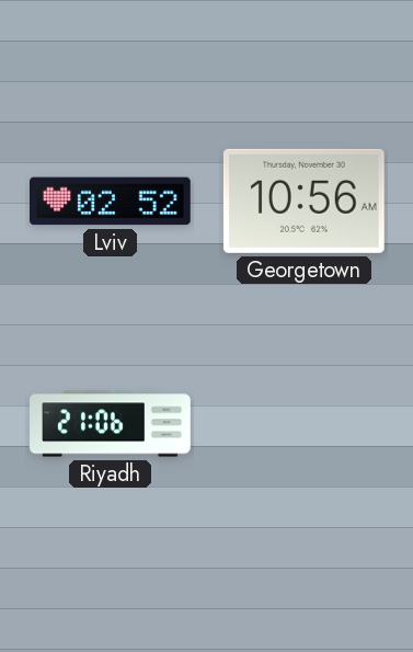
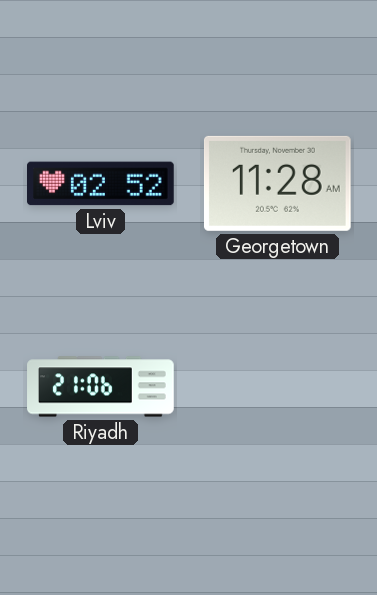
Georgetown: 10:56 -> 11:28 (277, 183)
